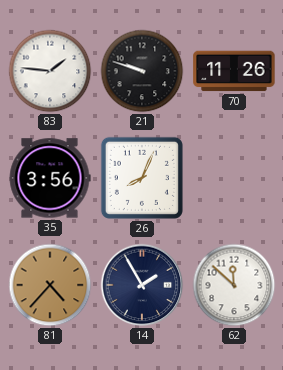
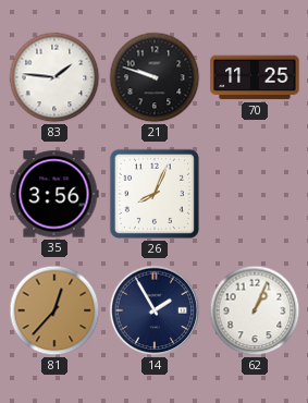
70: 11:26 -> 11:25 (255, 77)
81: 4:37 -> 12:37 (54, 310)
62: 11:52 -> 1:04 (255, 310)
